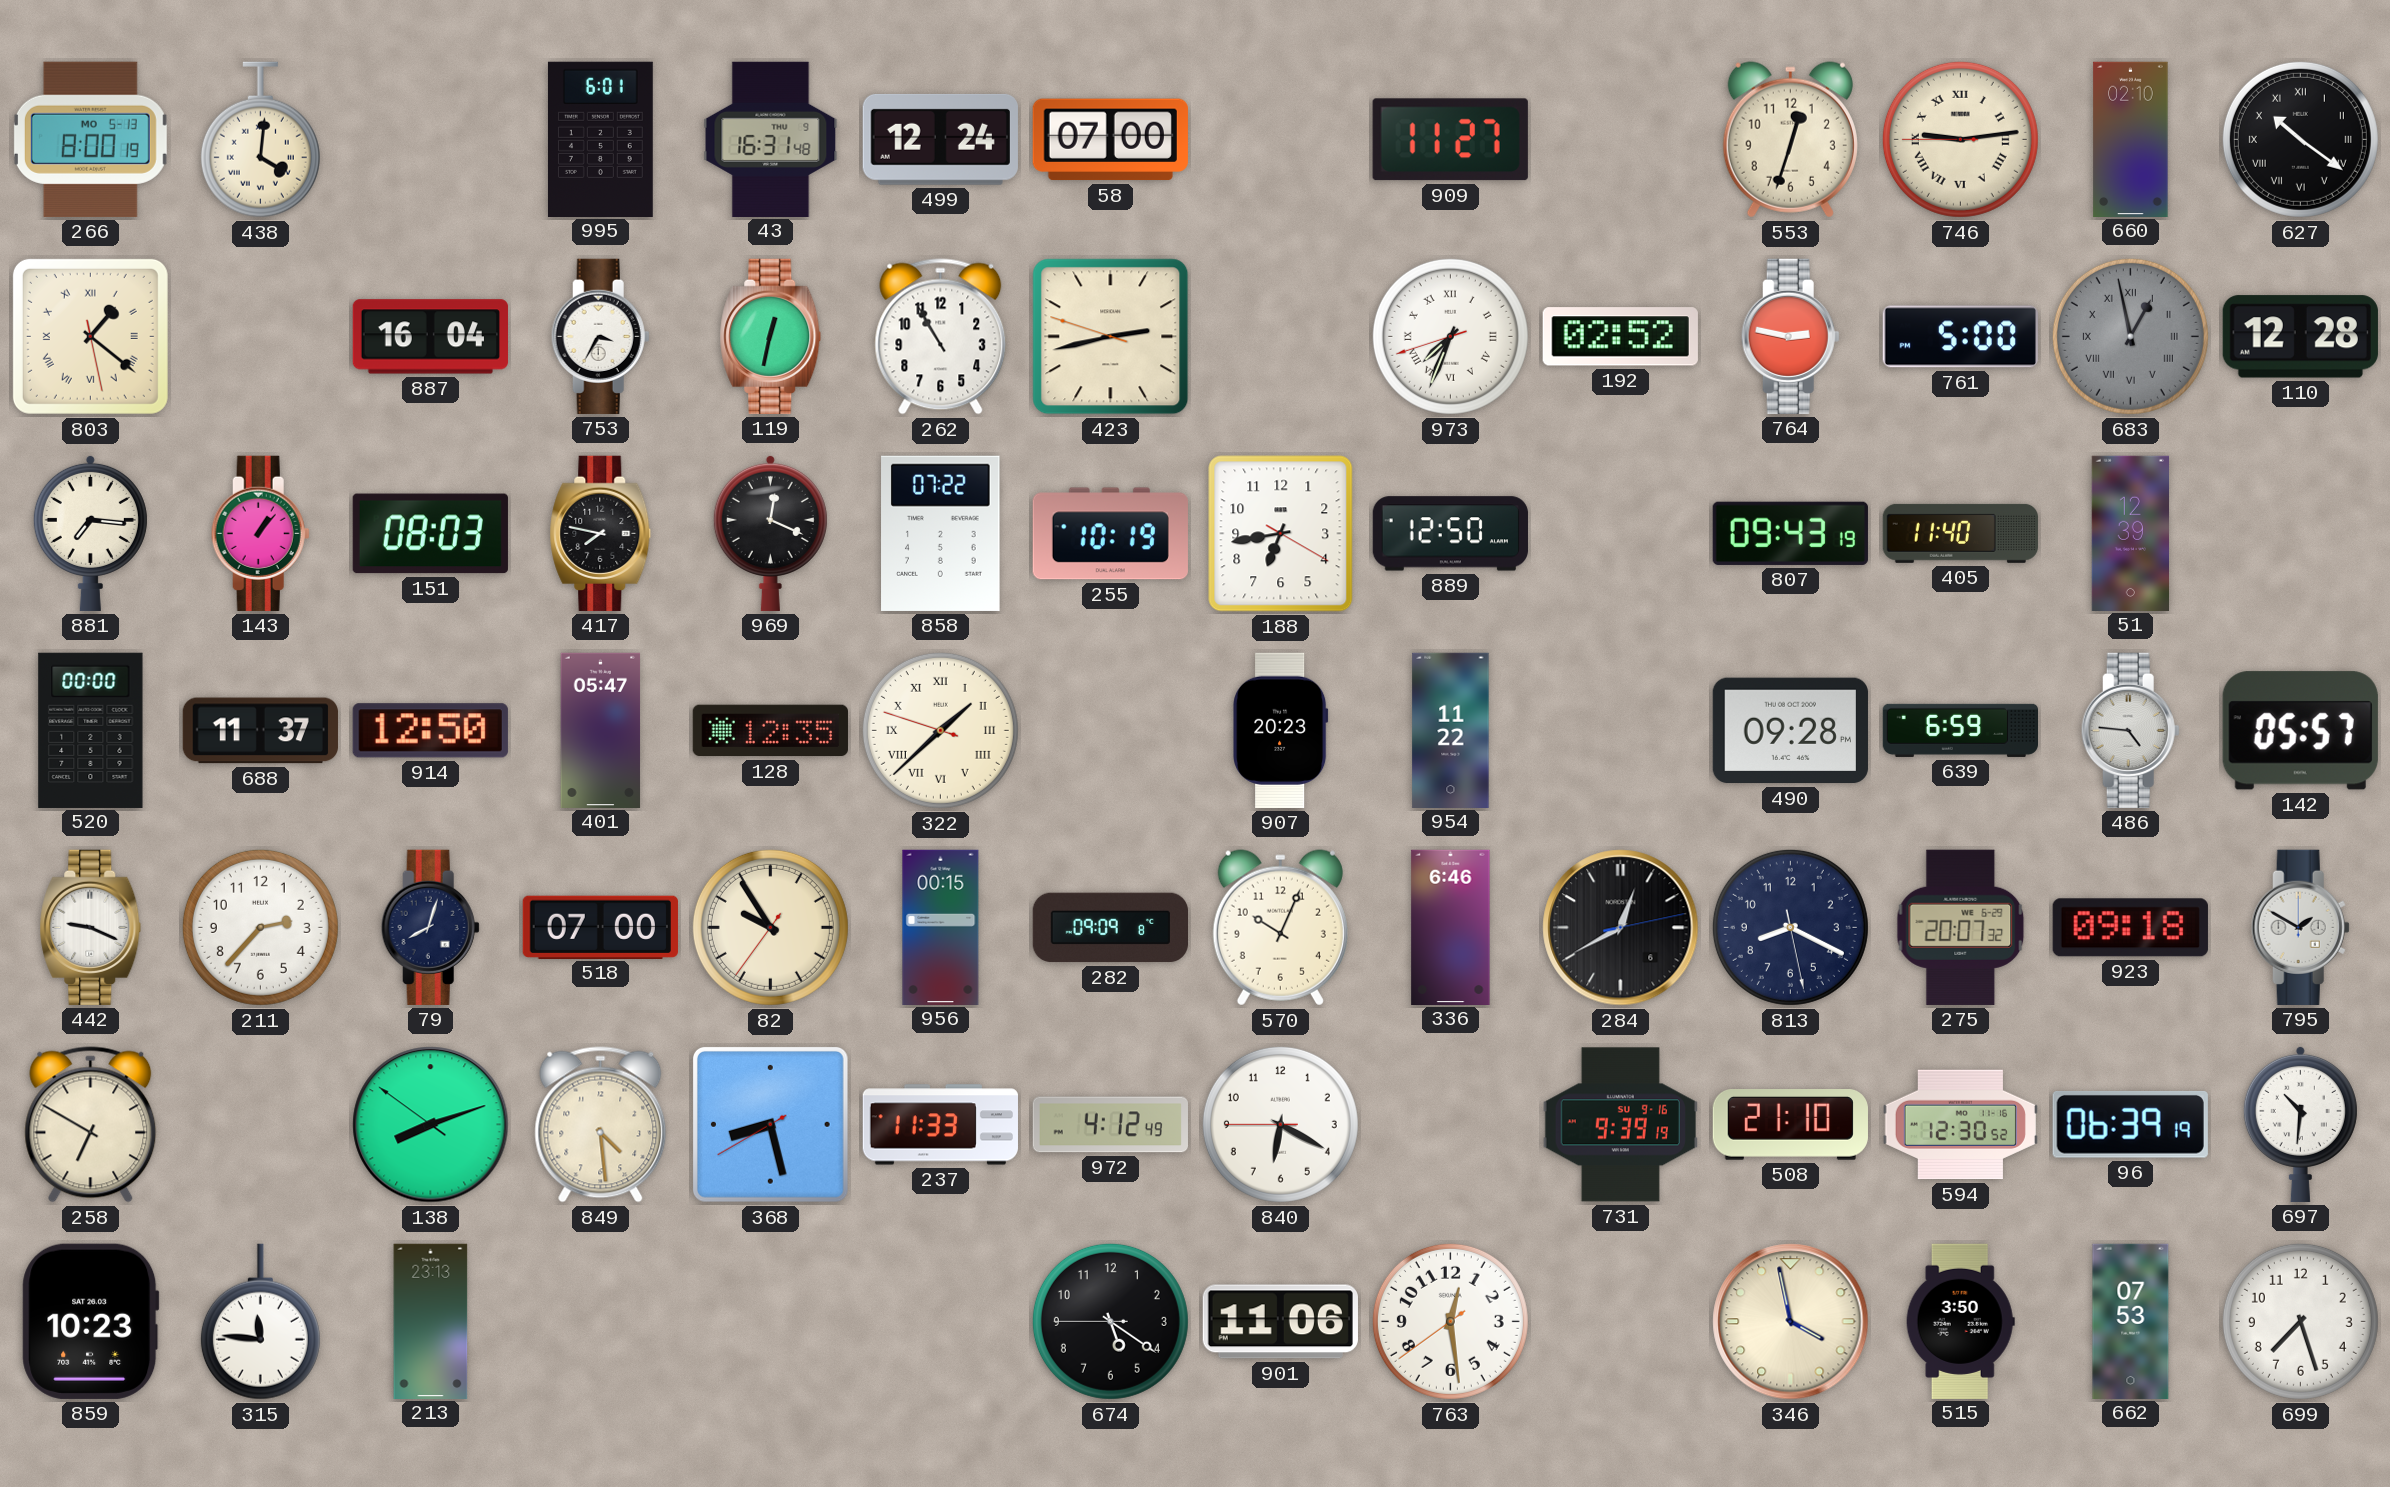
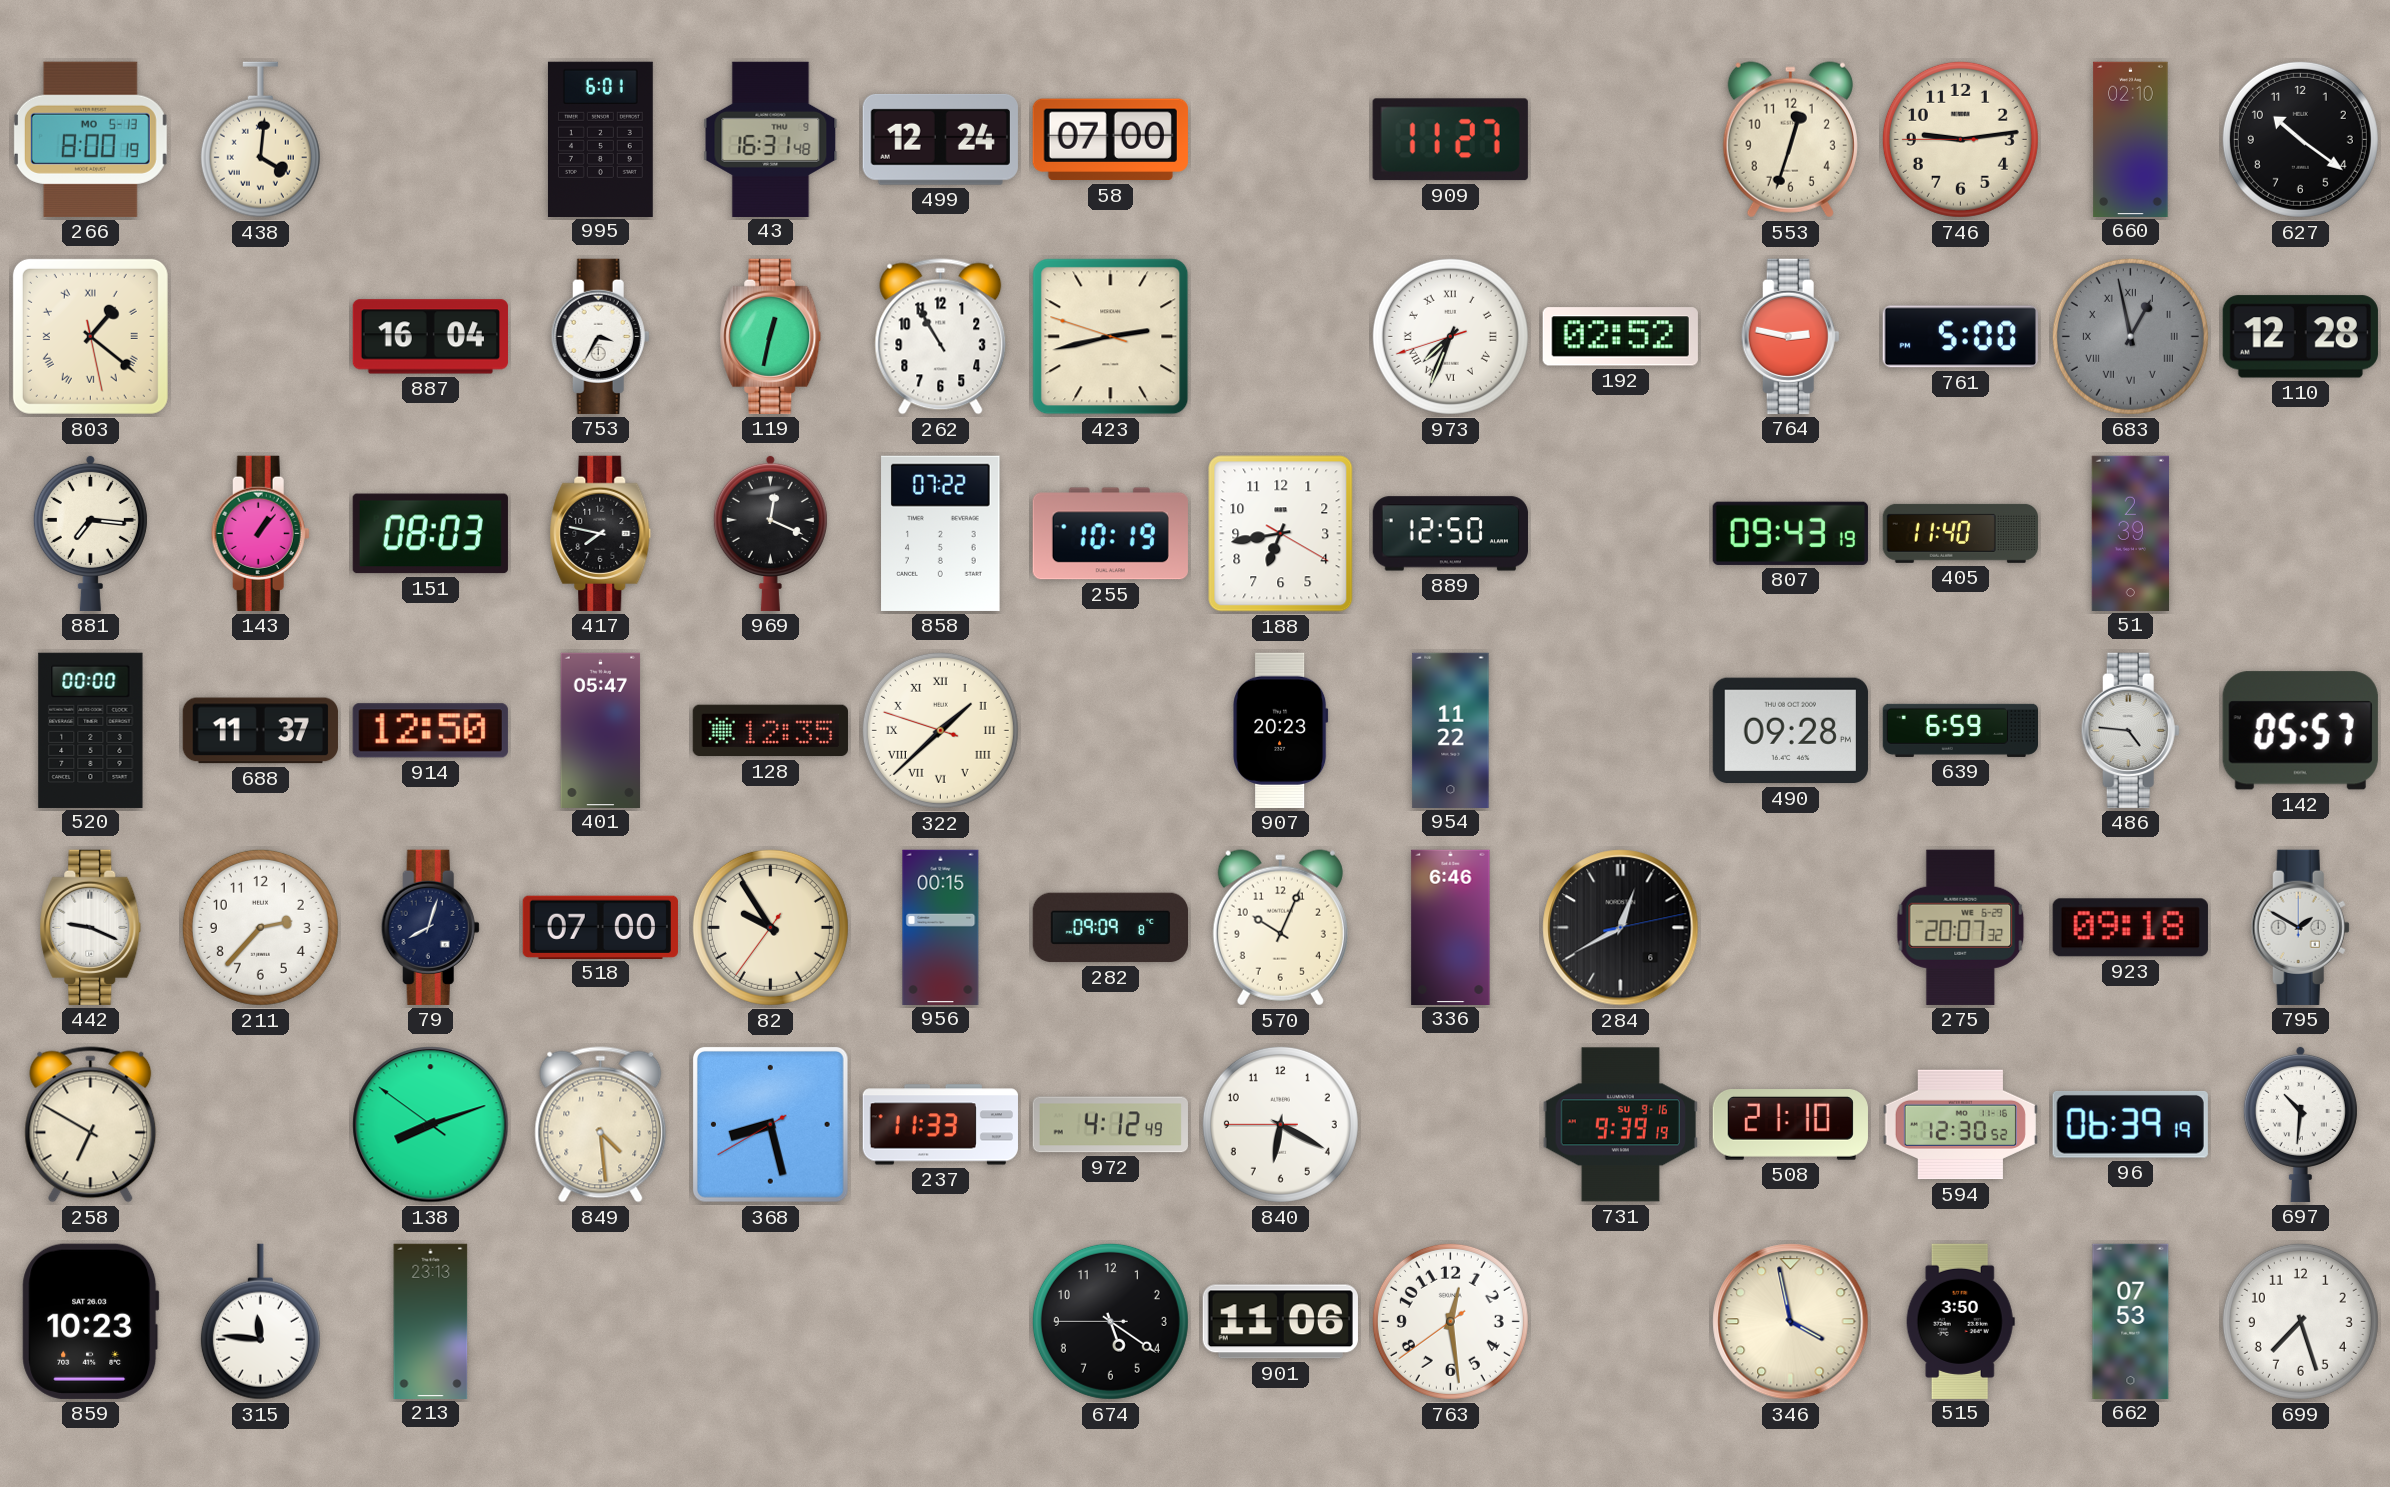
746 numerals: Roman -> Arabic (1960, 139)
627 numerals: Roman -> Arabic (2300, 139)
51: 12:39 -> 2:39 (2130, 533)
813: 8:19 -> none (1790, 927)
